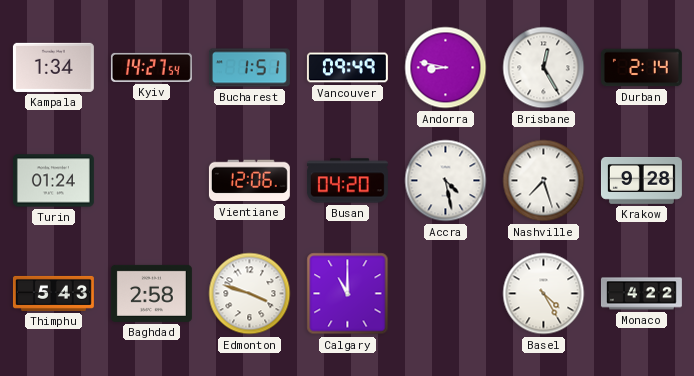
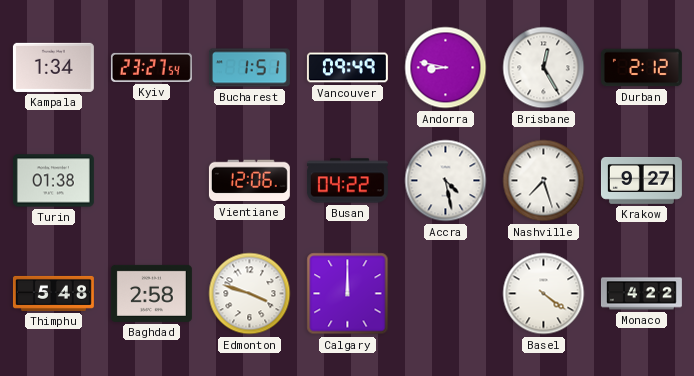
Kyiv: 14:27 -> 23:27 (151, 67)
Durban: 2:14 -> 2:12 (641, 68)
Turin: 01:24 -> 01:38 (53, 181)
Busan: 04:20 -> 04:22 (347, 181)
Krakow: 9:28 -> 9:27 (641, 180)
Thimphu: 5:43 -> 5:48 (53, 293)
Calgary: 11:00 -> 12:00 (348, 294)
Basel: 4:25 -> 4:21 (544, 294)
